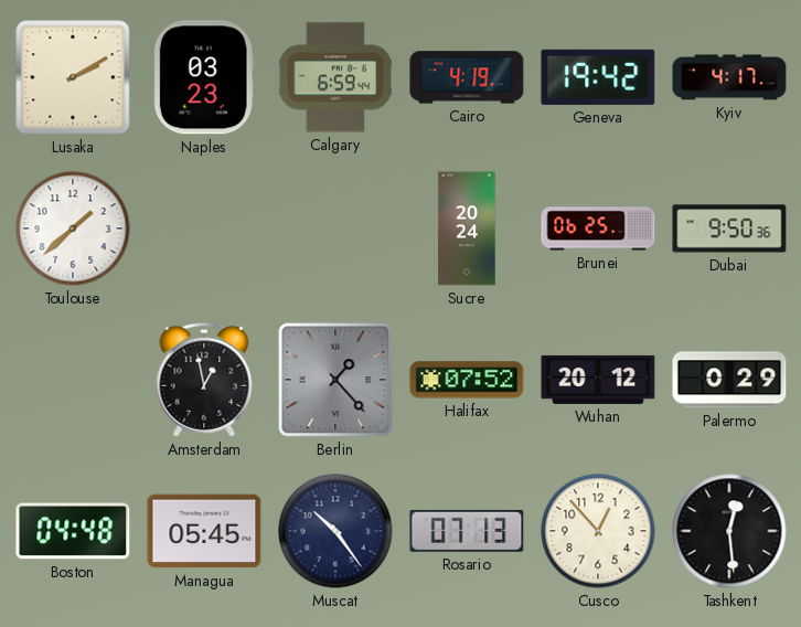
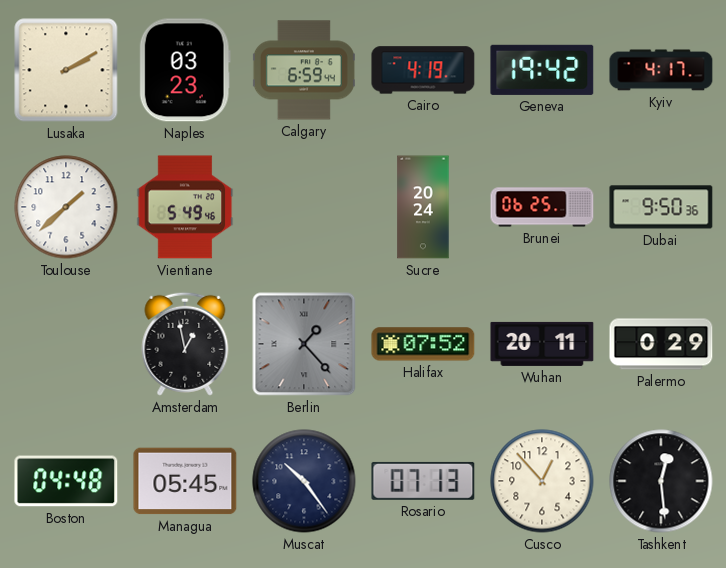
Vientiane: none -> 5:49 (185, 207)
Wuhan: 20:12 -> 20:11 (542, 344)
